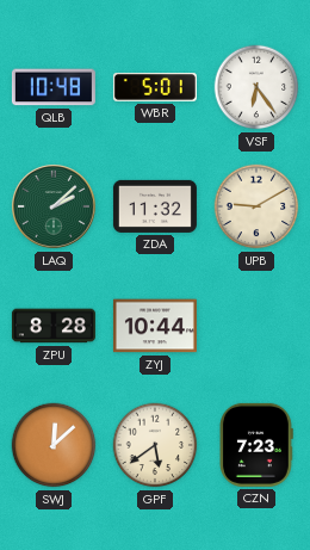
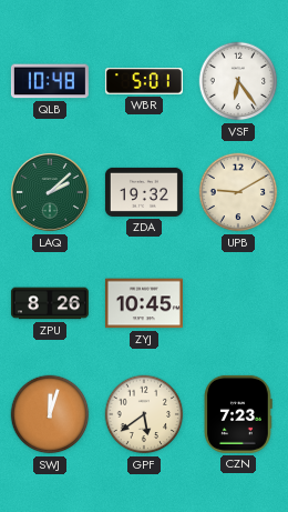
ZDA: 11:32 -> 19:32 (144, 192)
ZPU: 8:28 -> 8:26 (50, 303)
ZYJ: 10:44 -> 10:45 (144, 303)
SWJ: 12:08 -> 12:03 (50, 414)
